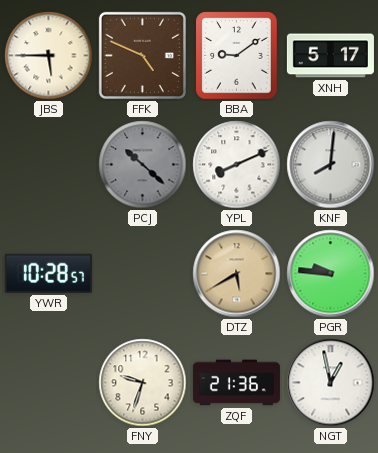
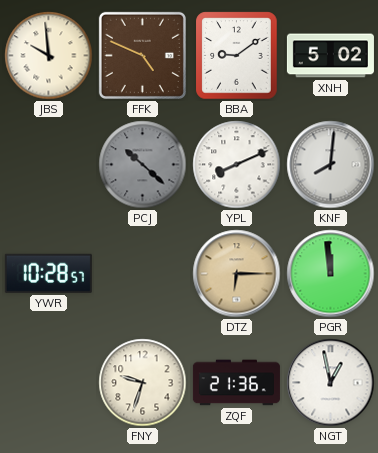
JBS: 5:45 -> 9:59 (49, 56)
XNH: 5:17 -> 5:02 (330, 56)
DTZ: 5:40 -> 6:15 (237, 274)
PGR: 9:46 -> 11:59 (331, 274)
